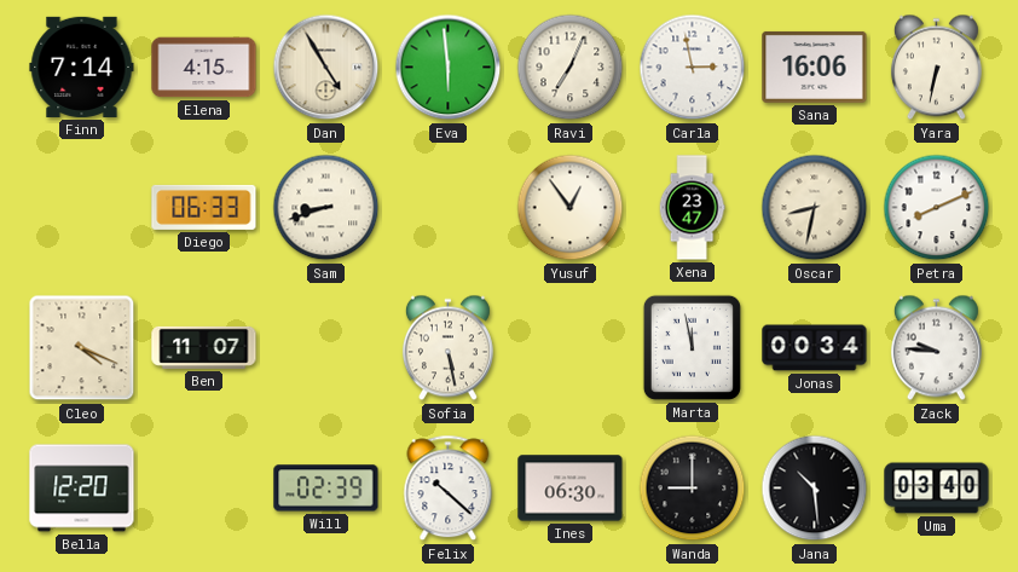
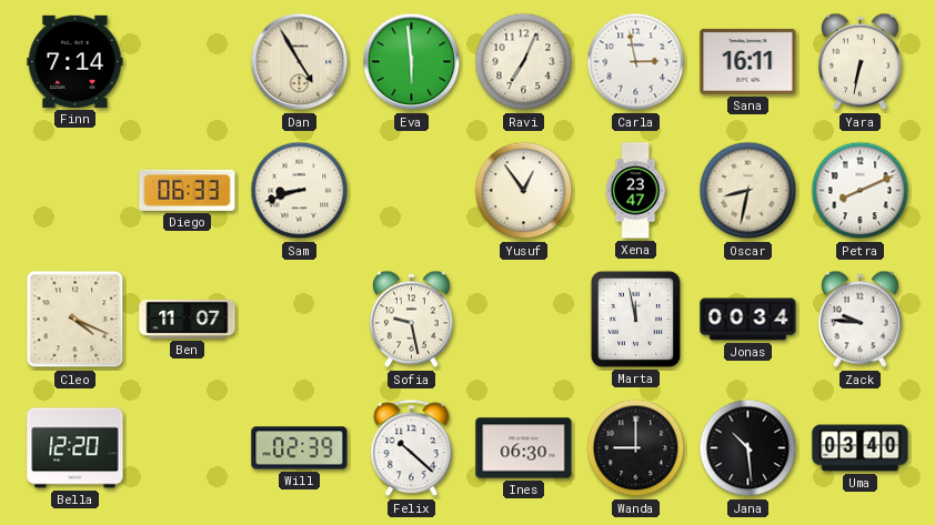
Elena: 4:15 -> none (204, 68)
Sana: 16:06 -> 16:11 (748, 61)
Sofia: 5:28 -> 9:28 (411, 320)
